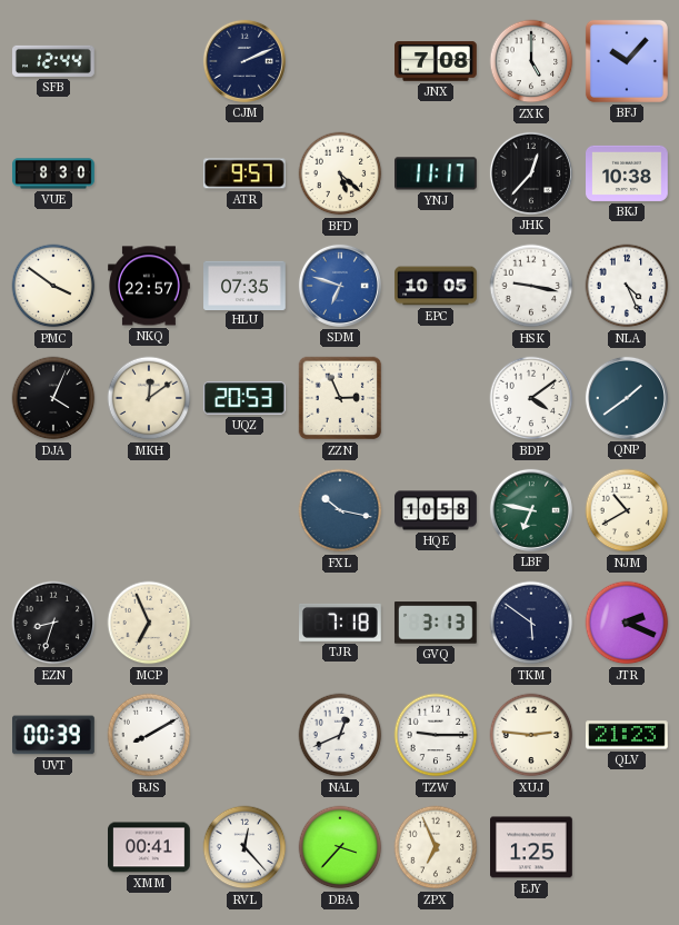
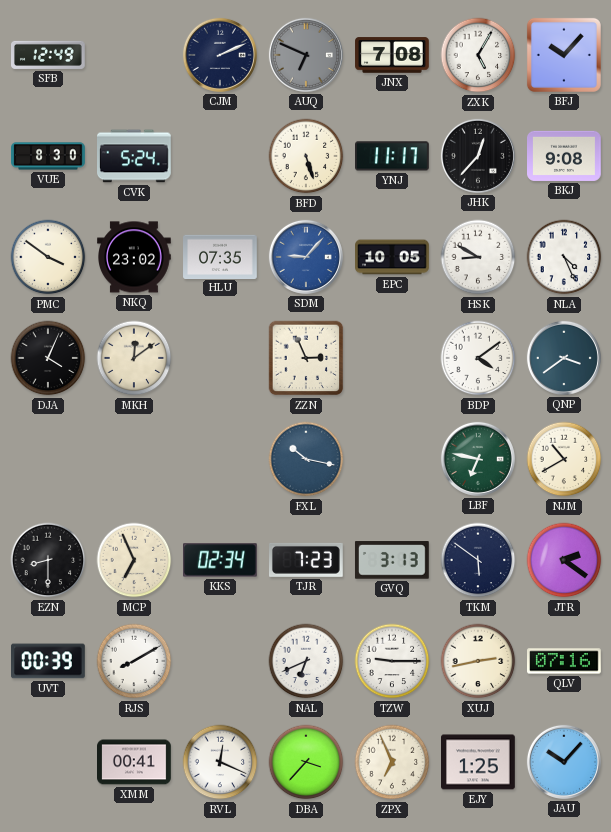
SFB: 12:44 -> 12:49 (49, 55)
AUQ: none -> 6:49 (306, 55)
ZXK: 5:00 -> 5:05 (478, 55)
CVK: none -> 5:24 (135, 156)
ATR: 9:57 -> none (244, 173)
BFD: 5:22 -> 5:27 (306, 156)
BKJ: 10:38 -> 9:08 (565, 156)
NKQ: 22:57 -> 23:02 (135, 257)
SDM: 6:48 -> 9:07 (306, 257)
HSK: 9:17 -> 8:50 (478, 257)
UQZ: 20:53 -> none (244, 398)
QNP: 1:39 -> 3:39 (564, 358)
HQE: 10:58 -> none (436, 510)
EZN: 8:33 -> 8:30 (48, 560)
KKS: none -> 02:34 (221, 560)
TJR: 7:18 -> 7:23 (307, 560)
JTR: 2:19 -> 2:21 (564, 560)
NAL: 12:41 -> 6:41 (306, 661)
XUJ: 2:46 -> 2:43 (478, 661)
QLV: 21:23 -> 07:16 (565, 661)
RVL: 12:23 -> 12:19 (220, 762)
JAU: none -> 10:07 (564, 762)
